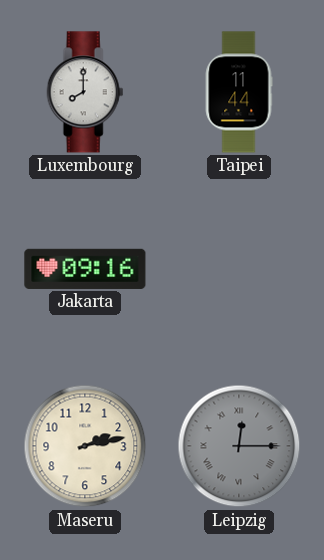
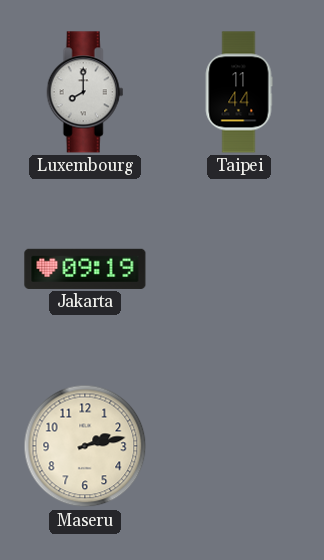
Jakarta: 09:16 -> 09:19 (85, 269)
Leipzig: 12:15 -> none (239, 446)
